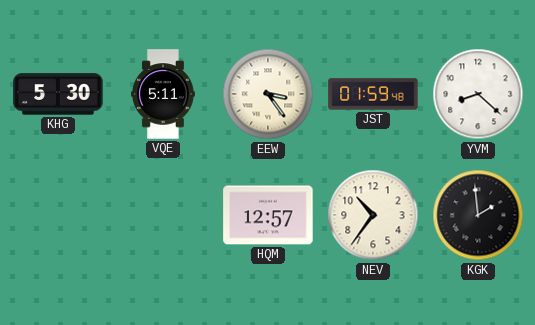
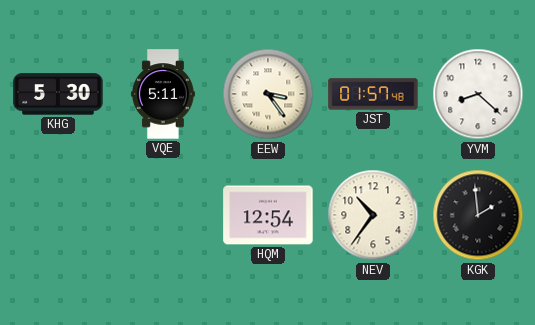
JST: 01:59 -> 01:57 (373, 94)
HQM: 12:57 -> 12:54 (268, 215)
